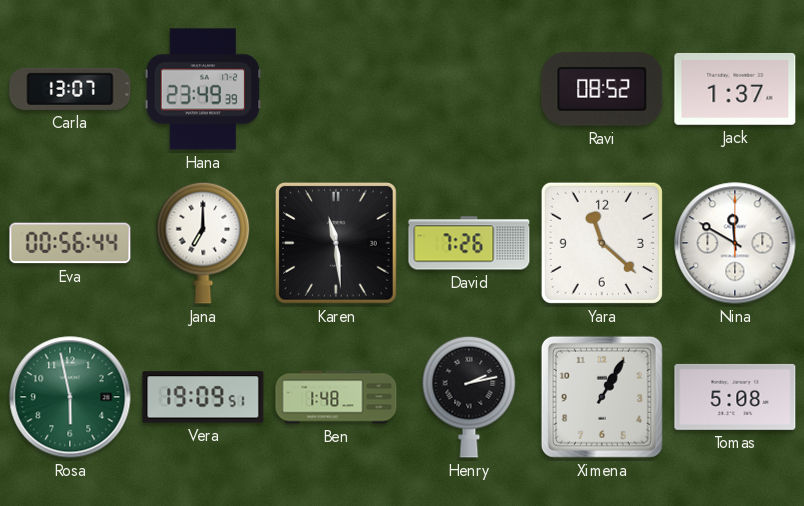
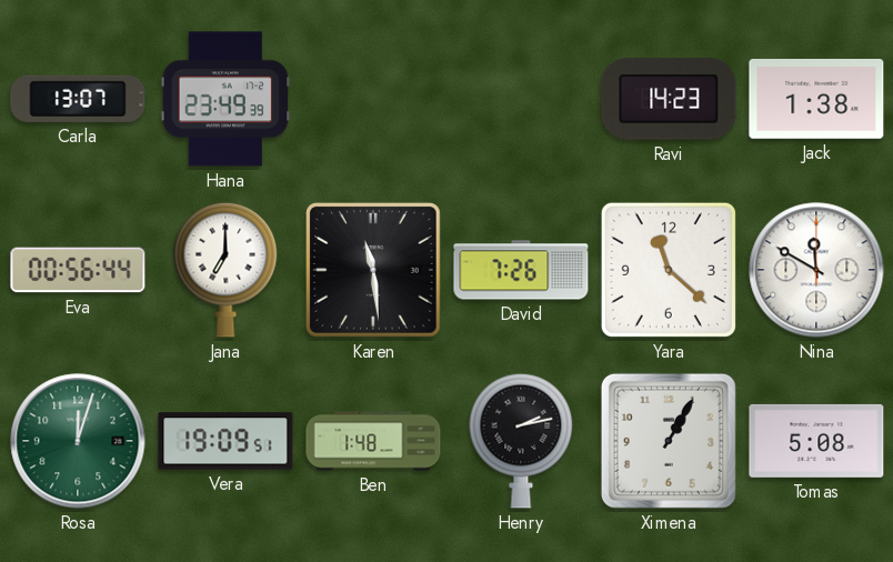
Ravi: 08:52 -> 14:23 (669, 99)
Jack: 1:37 -> 1:38 (816, 99)
Rosa: 5:58 -> 12:03 (78, 441)
